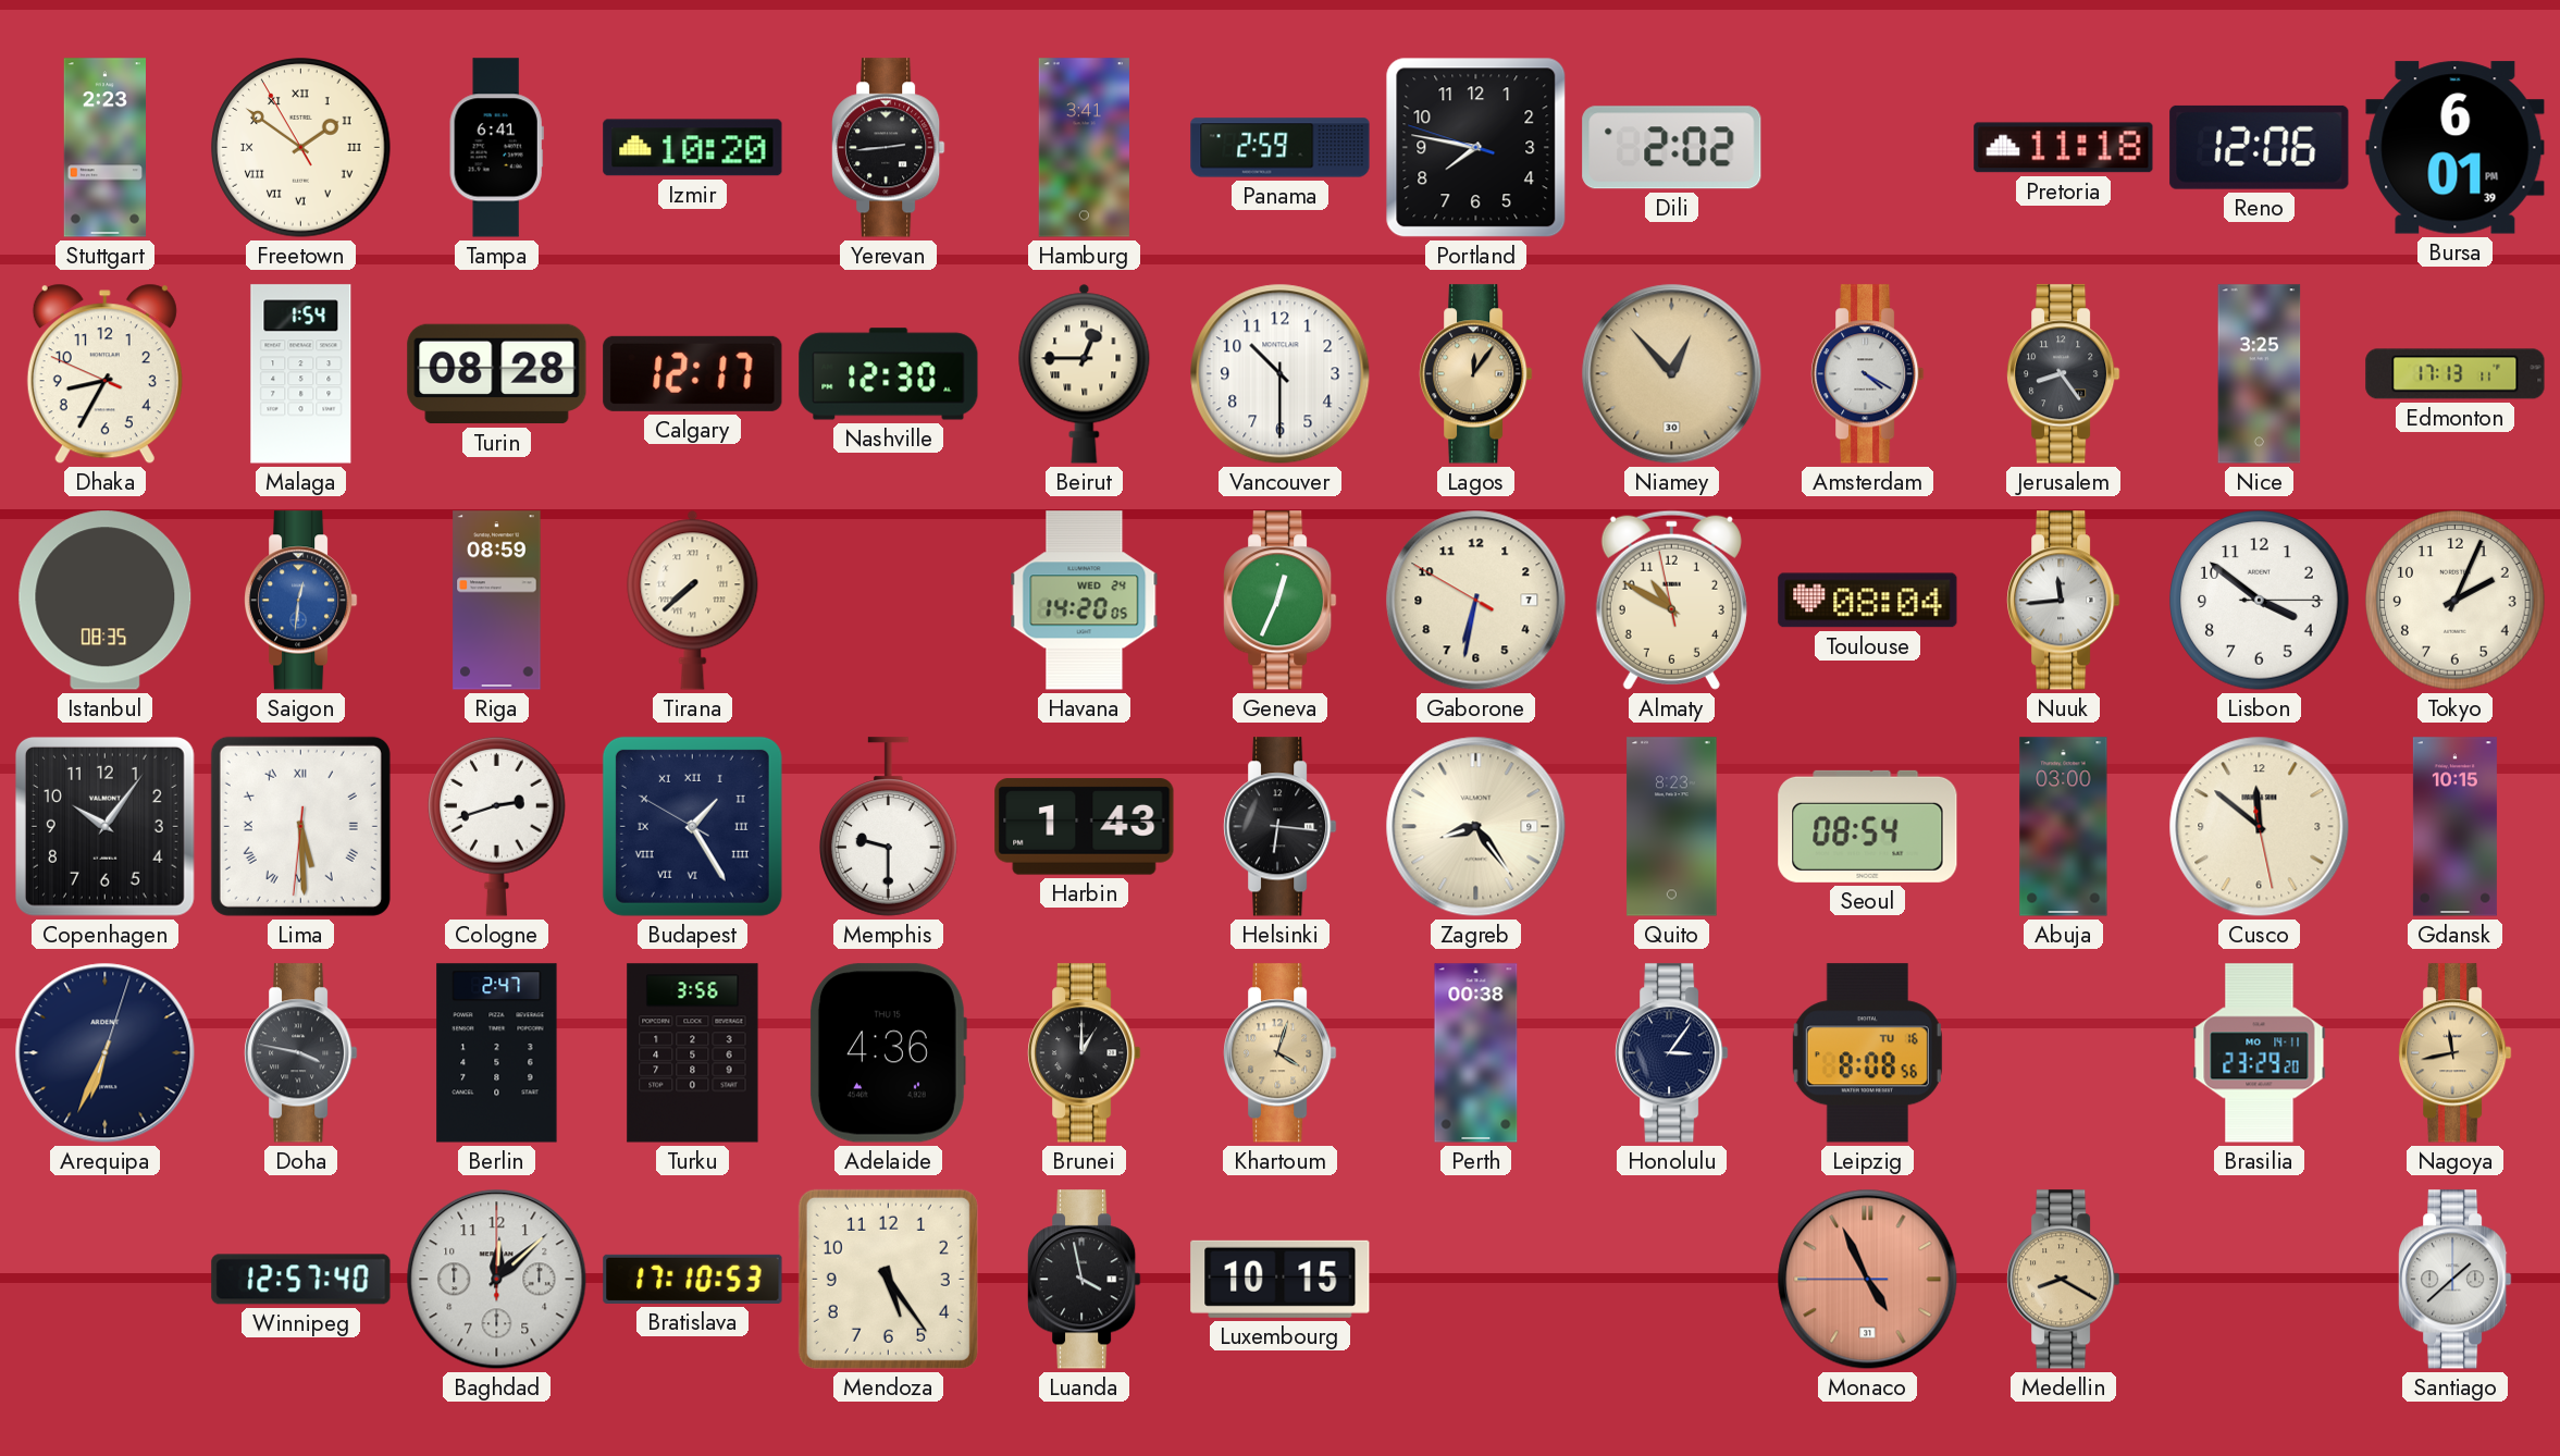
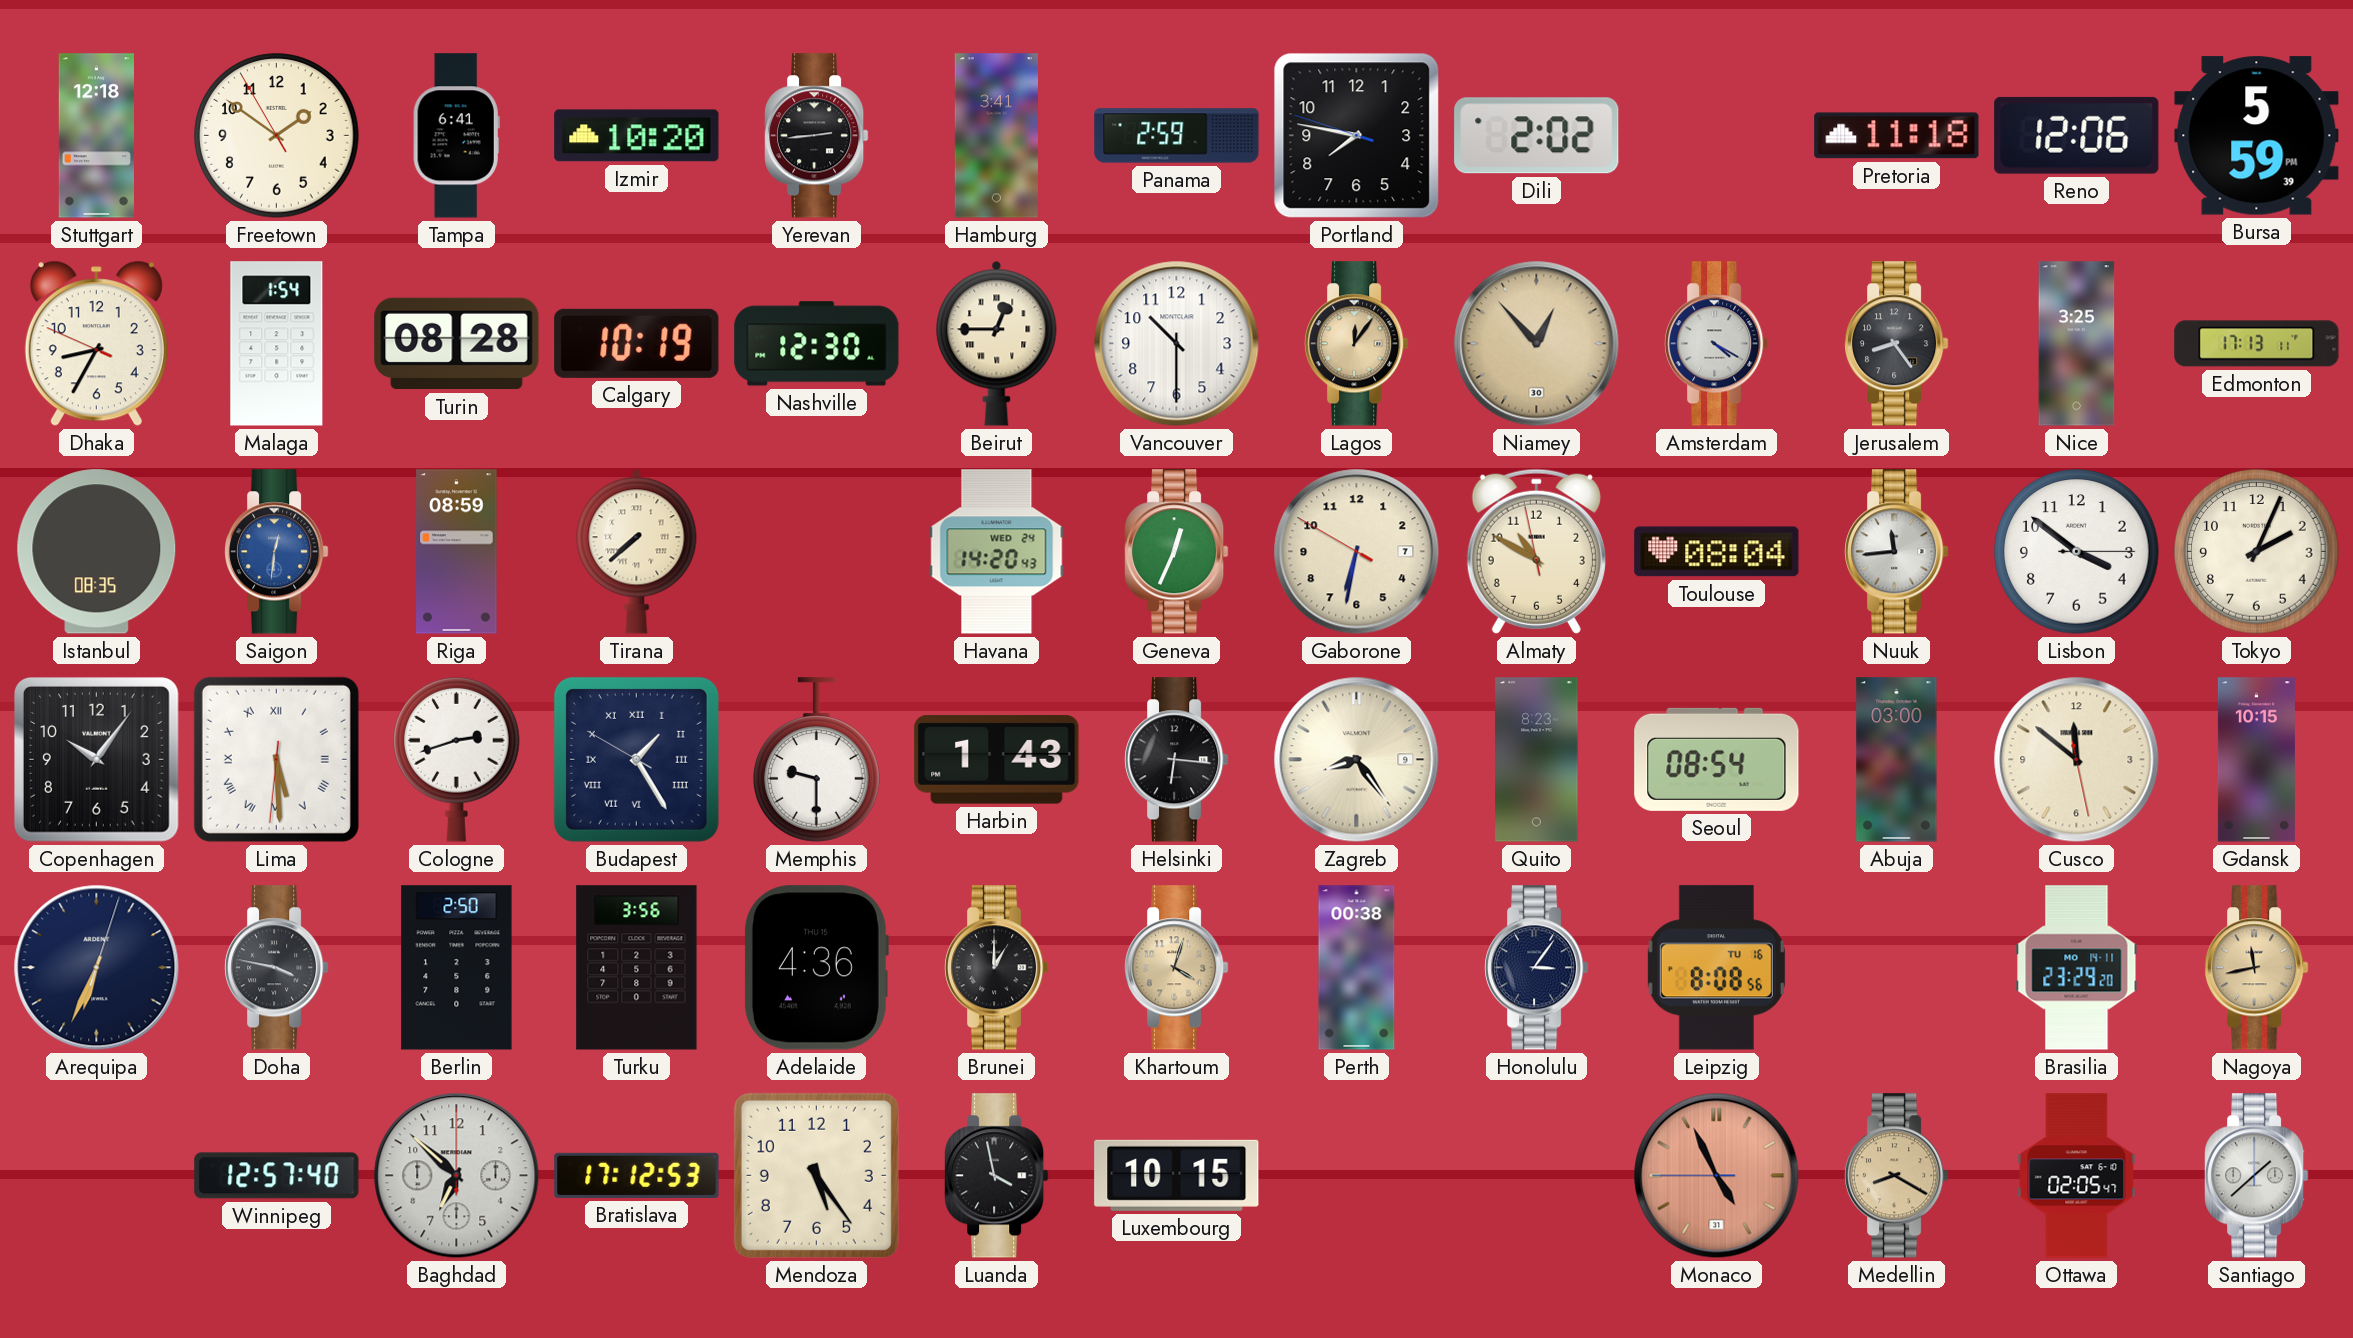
Stuttgart: 2:23 -> 12:18 (96, 136)
Freetown numerals: Roman -> Arabic (277, 136)
Bursa: 6:01 -> 5:59 (2257, 136)
Calgary: 12:17 -> 10:19 (637, 343)
Havana: 14:20:05 -> 14:20:43 (997, 552)
Berlin: 2:47 -> 2:50 (457, 968)
Baghdad: 12:08 -> 6:52 (457, 1176)
Bratislava: 17:10 -> 17:12 (637, 1175)
Ottawa: none -> 02:05 (2077, 1176)
